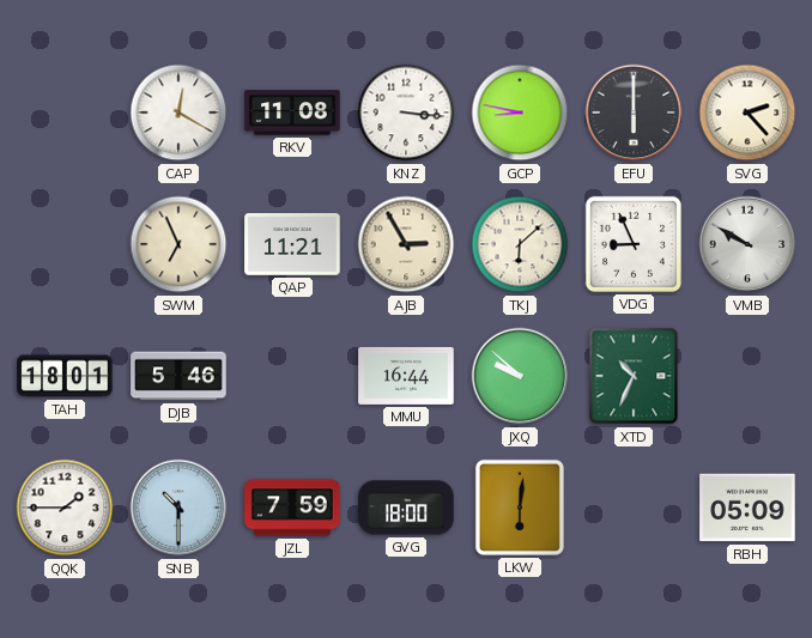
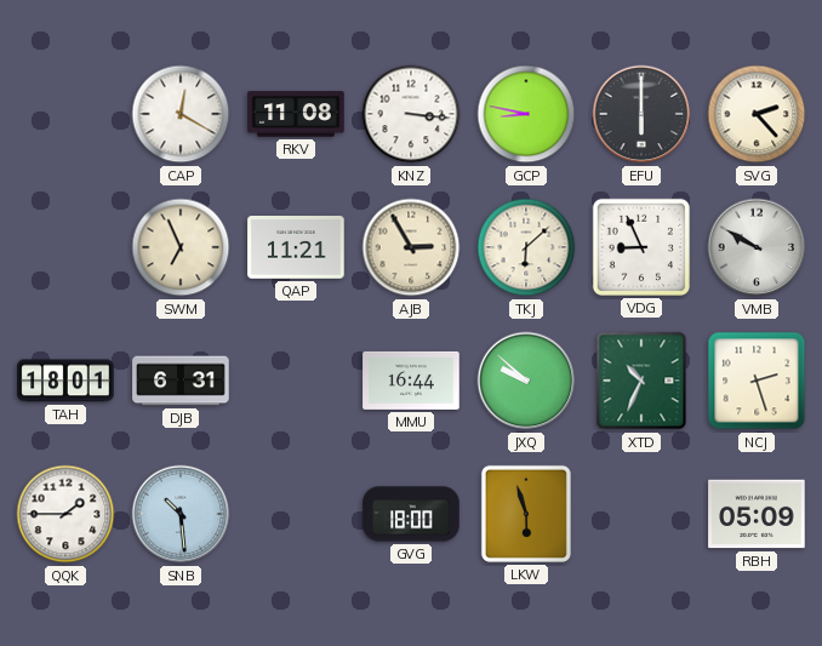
DJB: 5:46 -> 6:31 (181, 381)
NCJ: none -> 2:27 (757, 381)
SNB: 10:30 -> 10:29 (181, 514)
JZL: 7:59 -> none (292, 508)
LKW: 6:01 -> 5:57 (526, 514)
